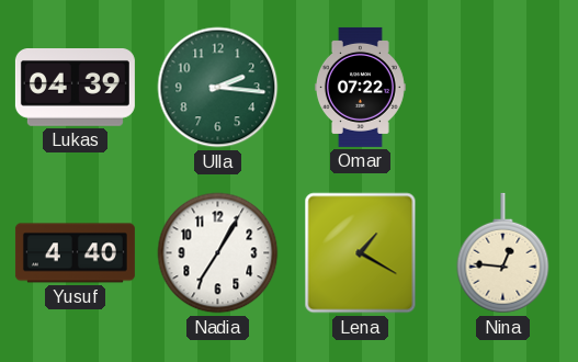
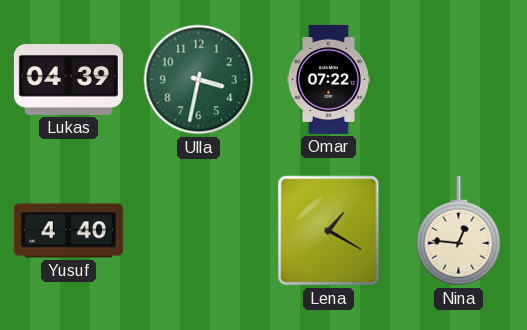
Ulla: 2:16 -> 3:32 (199, 80)
Nadia: 7:05 -> none (218, 253)
